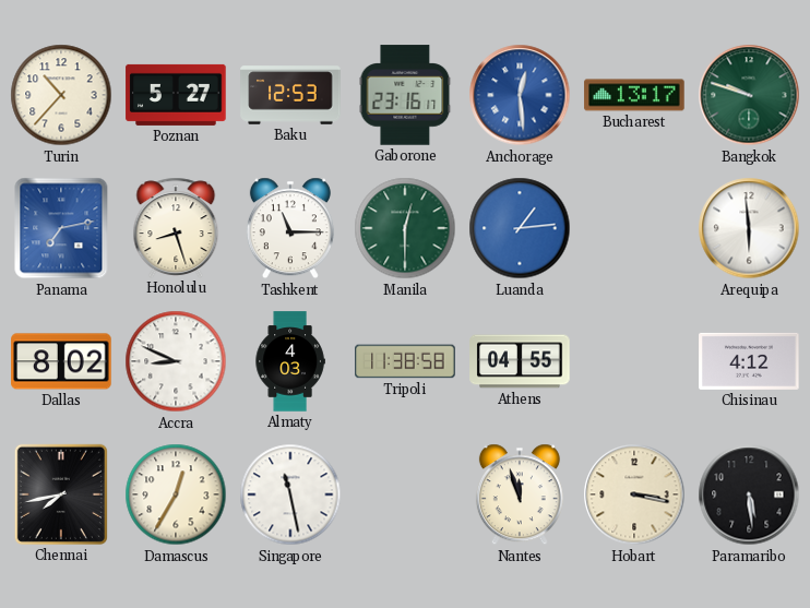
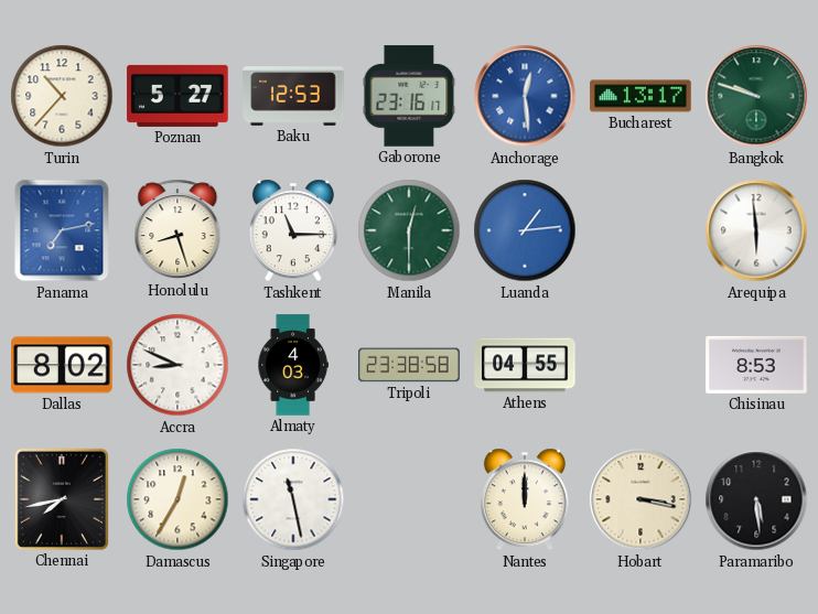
Tripoli: 11:38 -> 23:38 (409, 365)
Chisinau: 4:12 -> 8:53 (756, 365)
Nantes: 11:57 -> 12:00 (525, 499)
